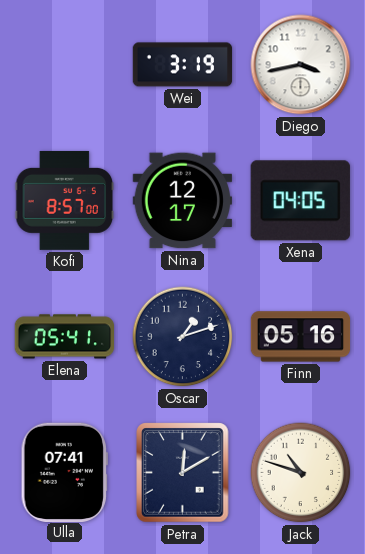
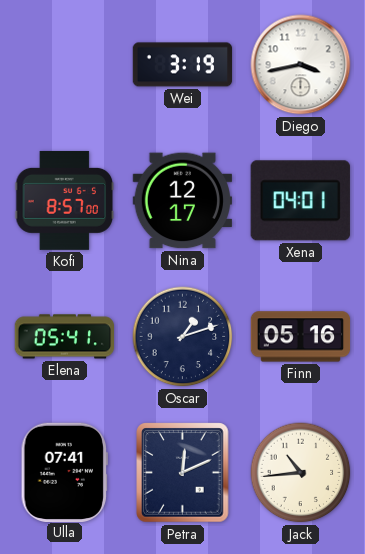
Xena: 04:05 -> 04:01 (300, 201)
Petra: 12:10 -> 12:11 (183, 473)
Jack: 10:48 -> 10:44 (301, 473)
